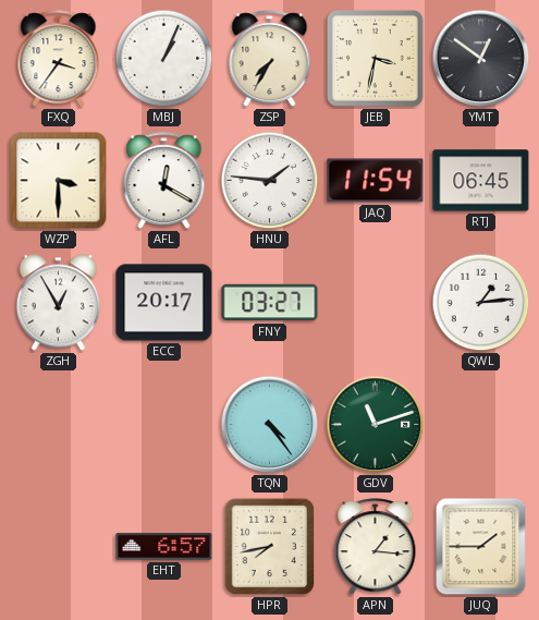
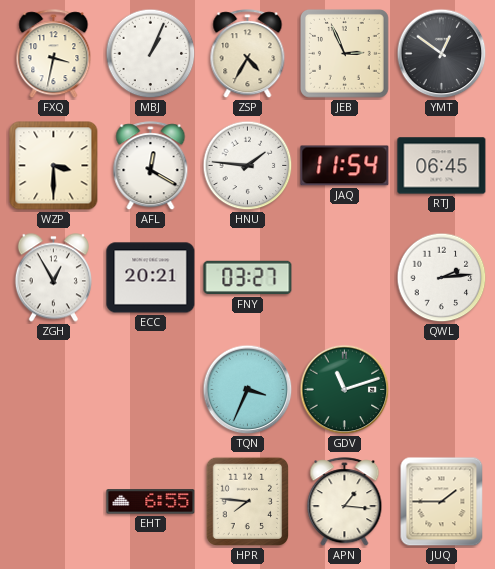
FXQ: 3:36 -> 3:32 (54, 54)
ZSP: 7:35 -> 4:35 (248, 54)
JEB: 3:32 -> 2:56 (345, 54)
ECC: 20:17 -> 20:21 (151, 278)
QWL: 1:14 -> 2:14 (442, 278)
TQN: 4:24 -> 3:34 (248, 390)
EHT: 6:57 -> 6:55 (151, 502)
HPR: 7:43 -> 7:46 (247, 502)
